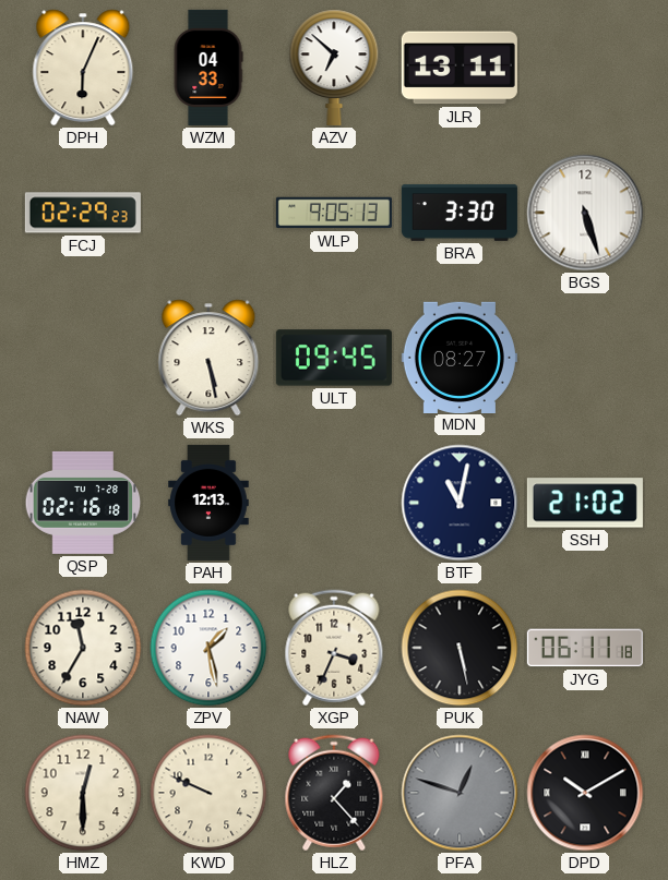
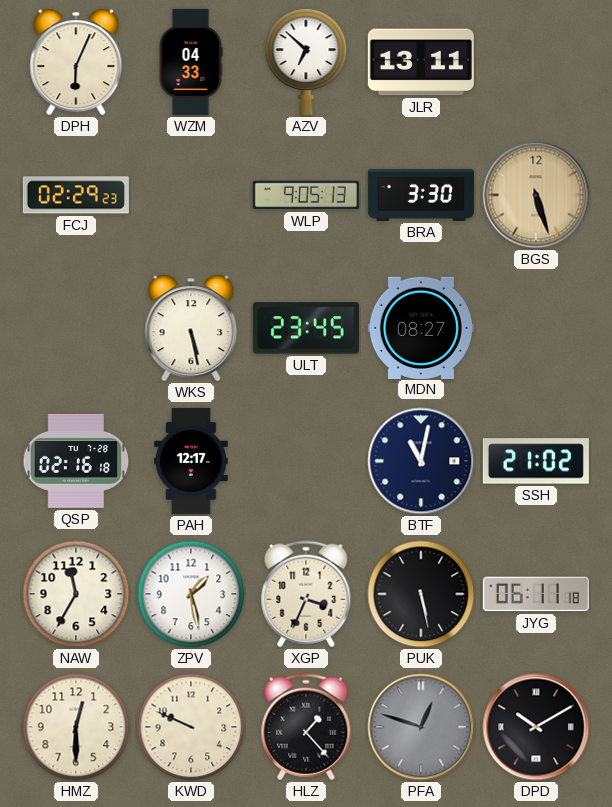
BGS dial: white -> champagne (536, 195)
ULT: 09:45 -> 23:45 (306, 328)
PAH: 12:13 -> 12:17 (191, 461)
